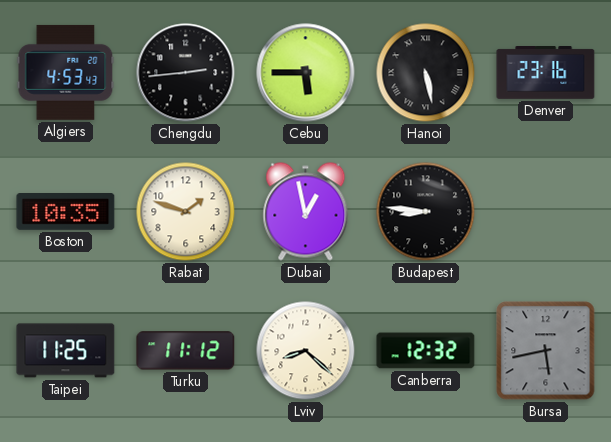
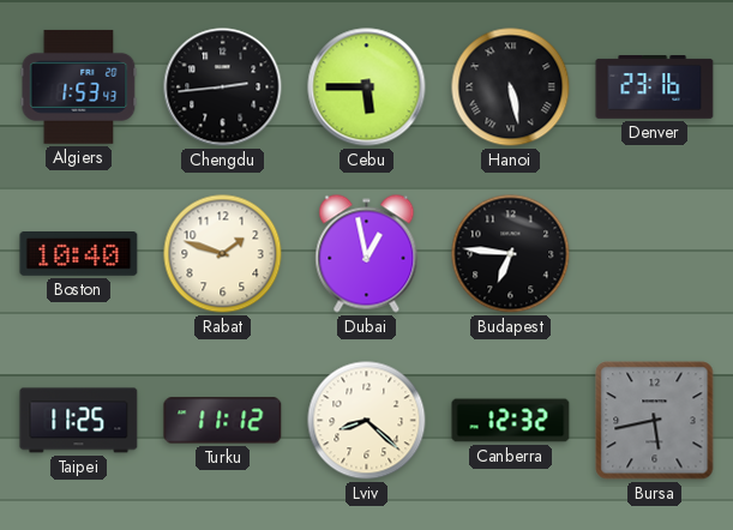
Algiers: 4:53 -> 1:53 (79, 86)
Boston: 10:35 -> 10:40 (79, 254)
Budapest: 8:46 -> 6:46 (511, 254)
